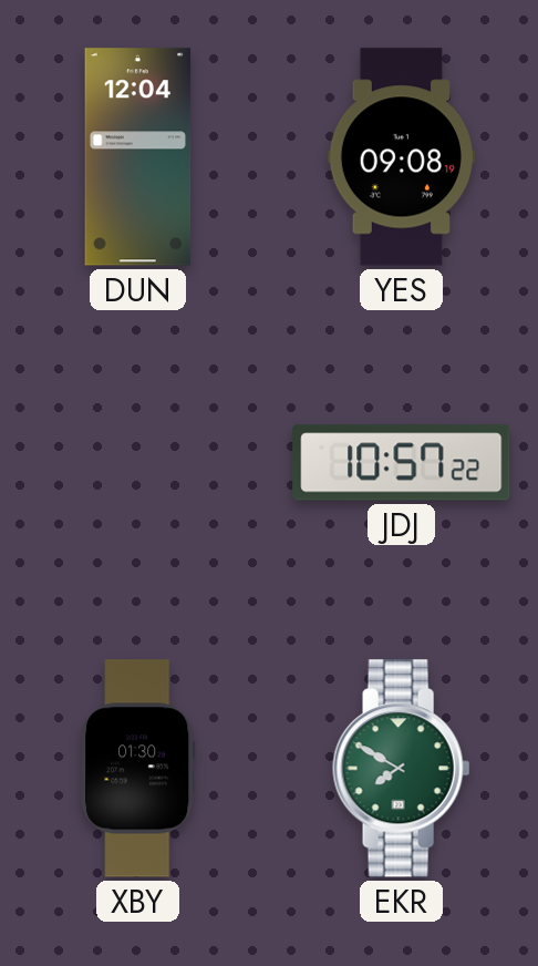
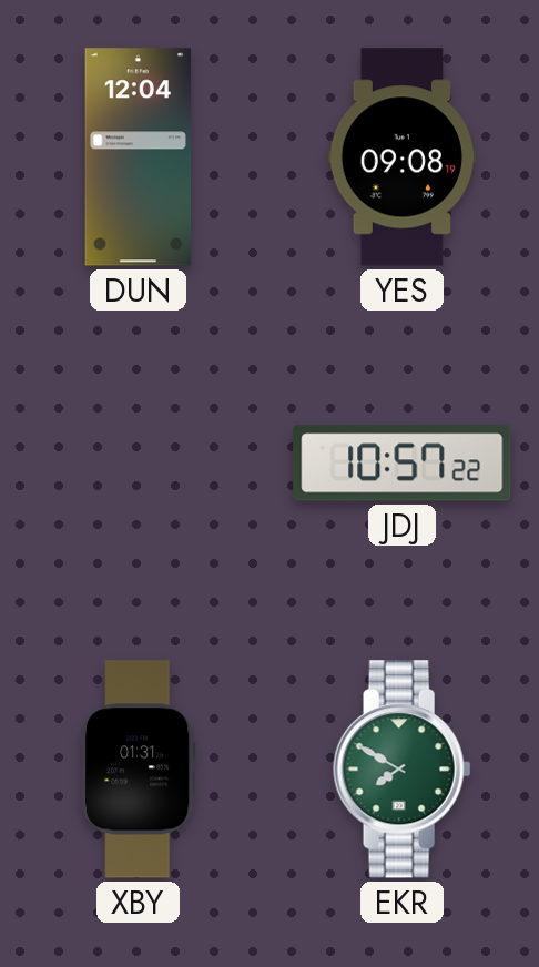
XBY: 01:30 -> 01:31 (139, 770)
